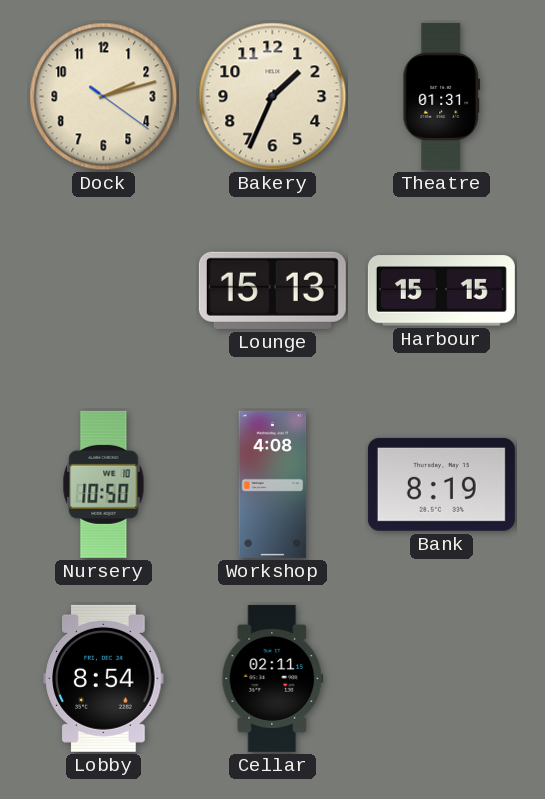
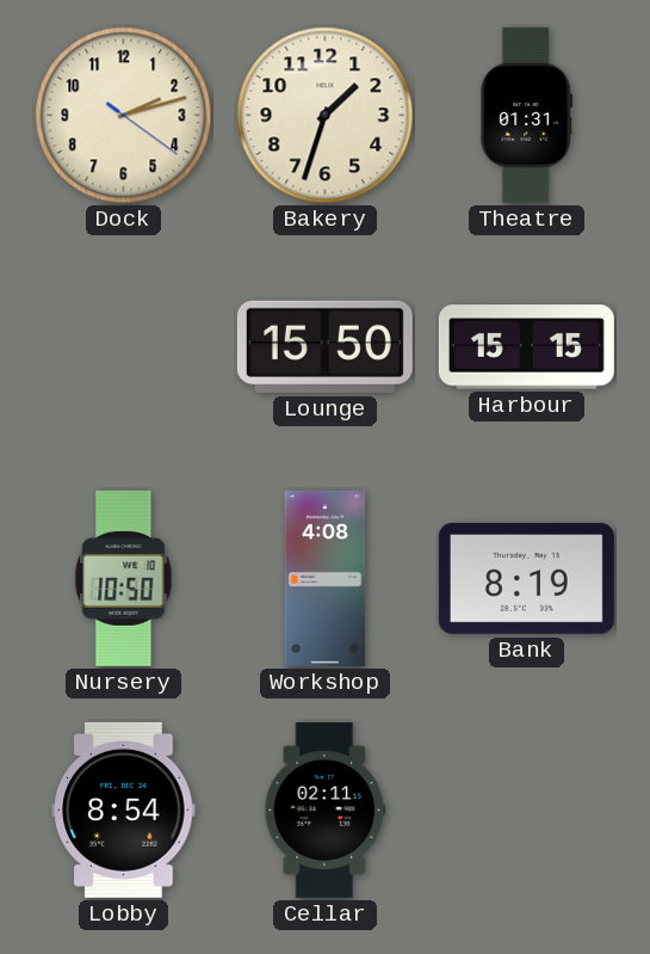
Bakery: 1:34 -> 1:33 (326, 116)
Lounge: 15:13 -> 15:50 (324, 346)
